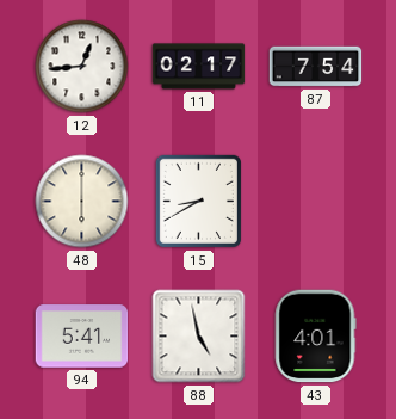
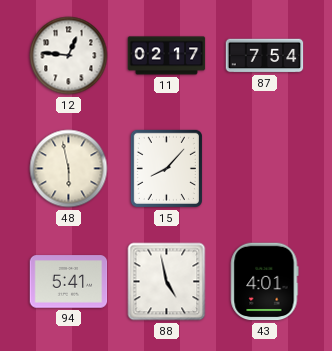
12: 12:44 -> 12:46 (69, 56)
48: 6:00 -> 5:58 (69, 169)
15: 8:40 -> 8:07 (166, 168)
